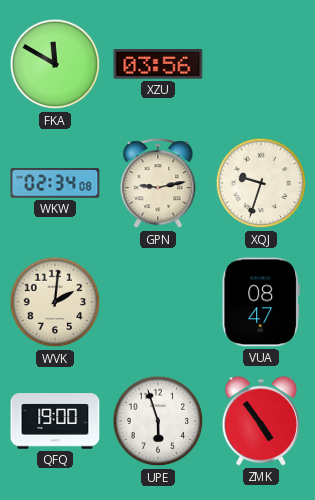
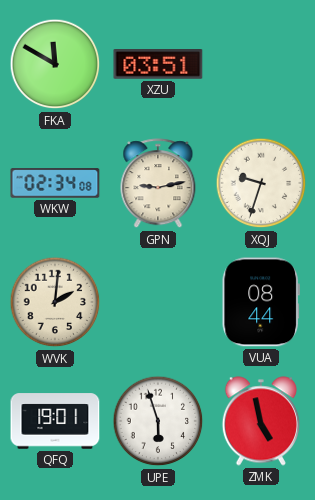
XZU: 03:56 -> 03:51 (158, 64)
VUA: 08:47 -> 08:44 (260, 302)
QFQ: 19:00 -> 19:01 (55, 421)
ZMK: 4:54 -> 4:58 (261, 421)
